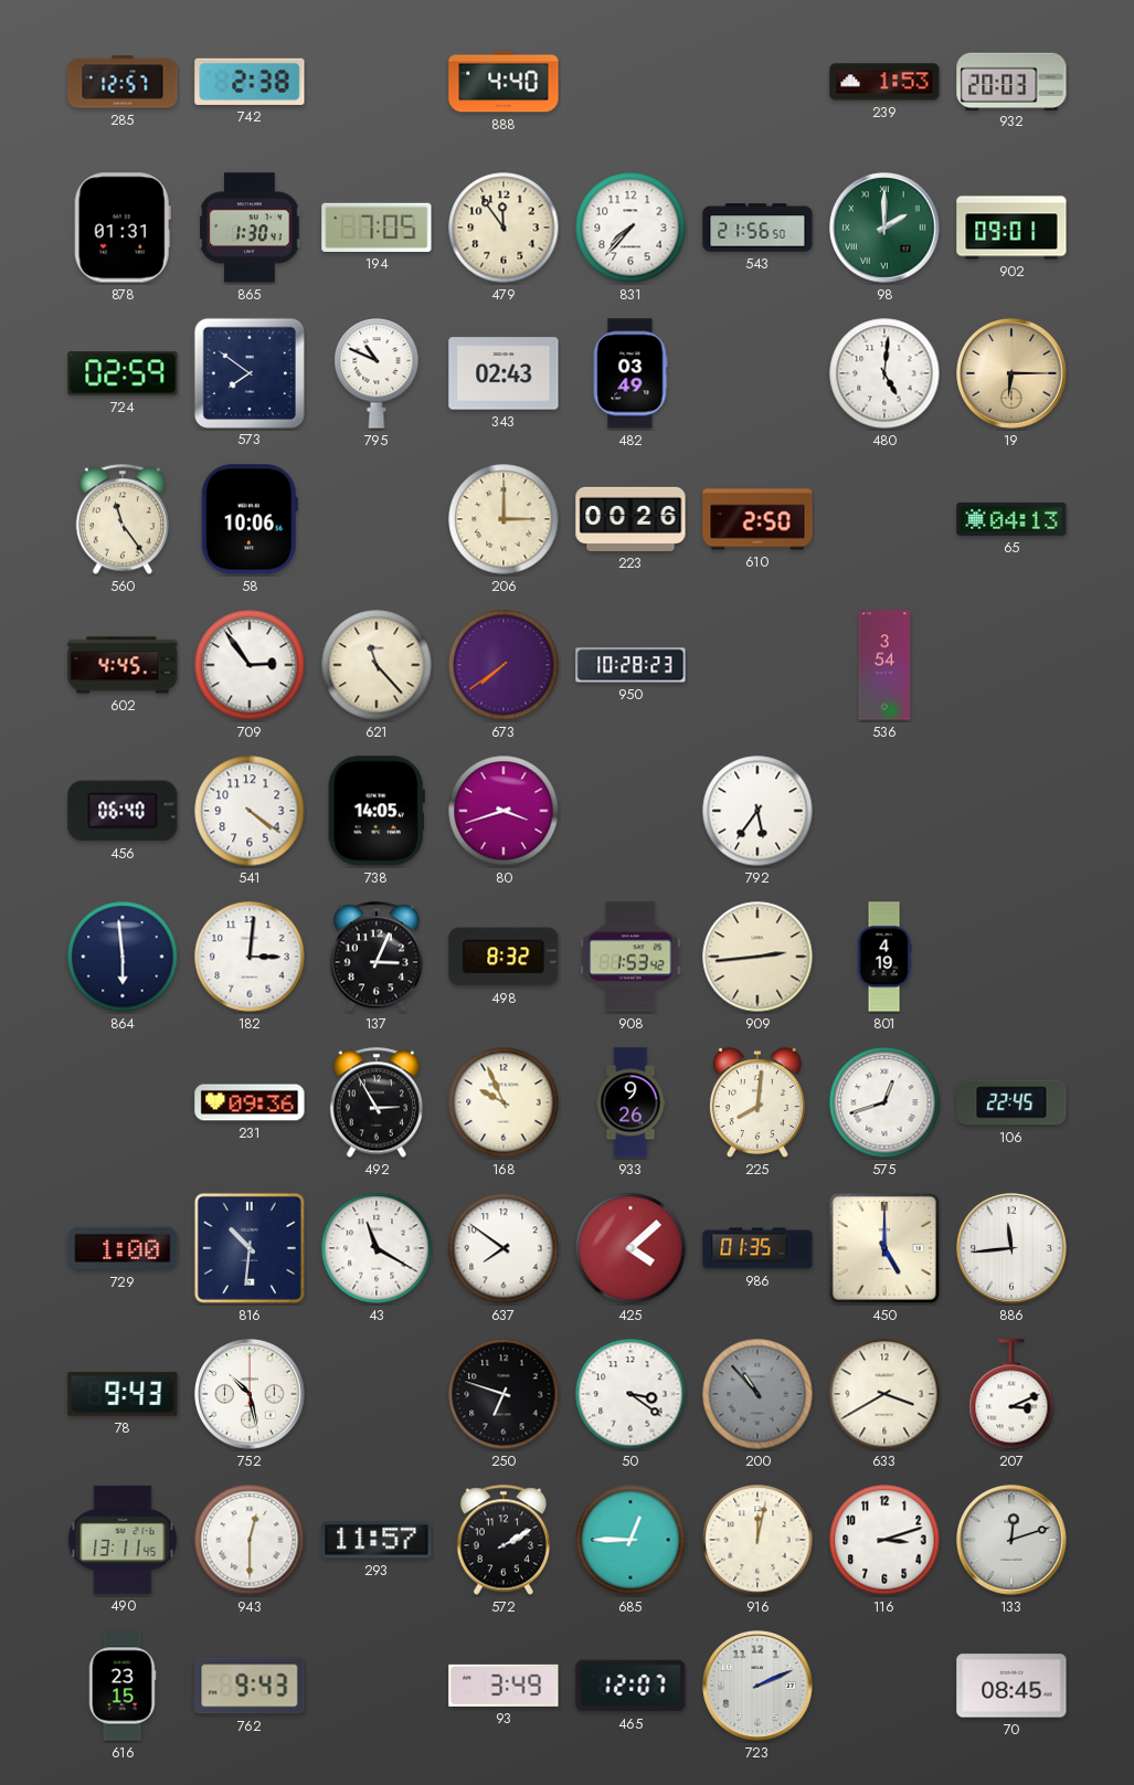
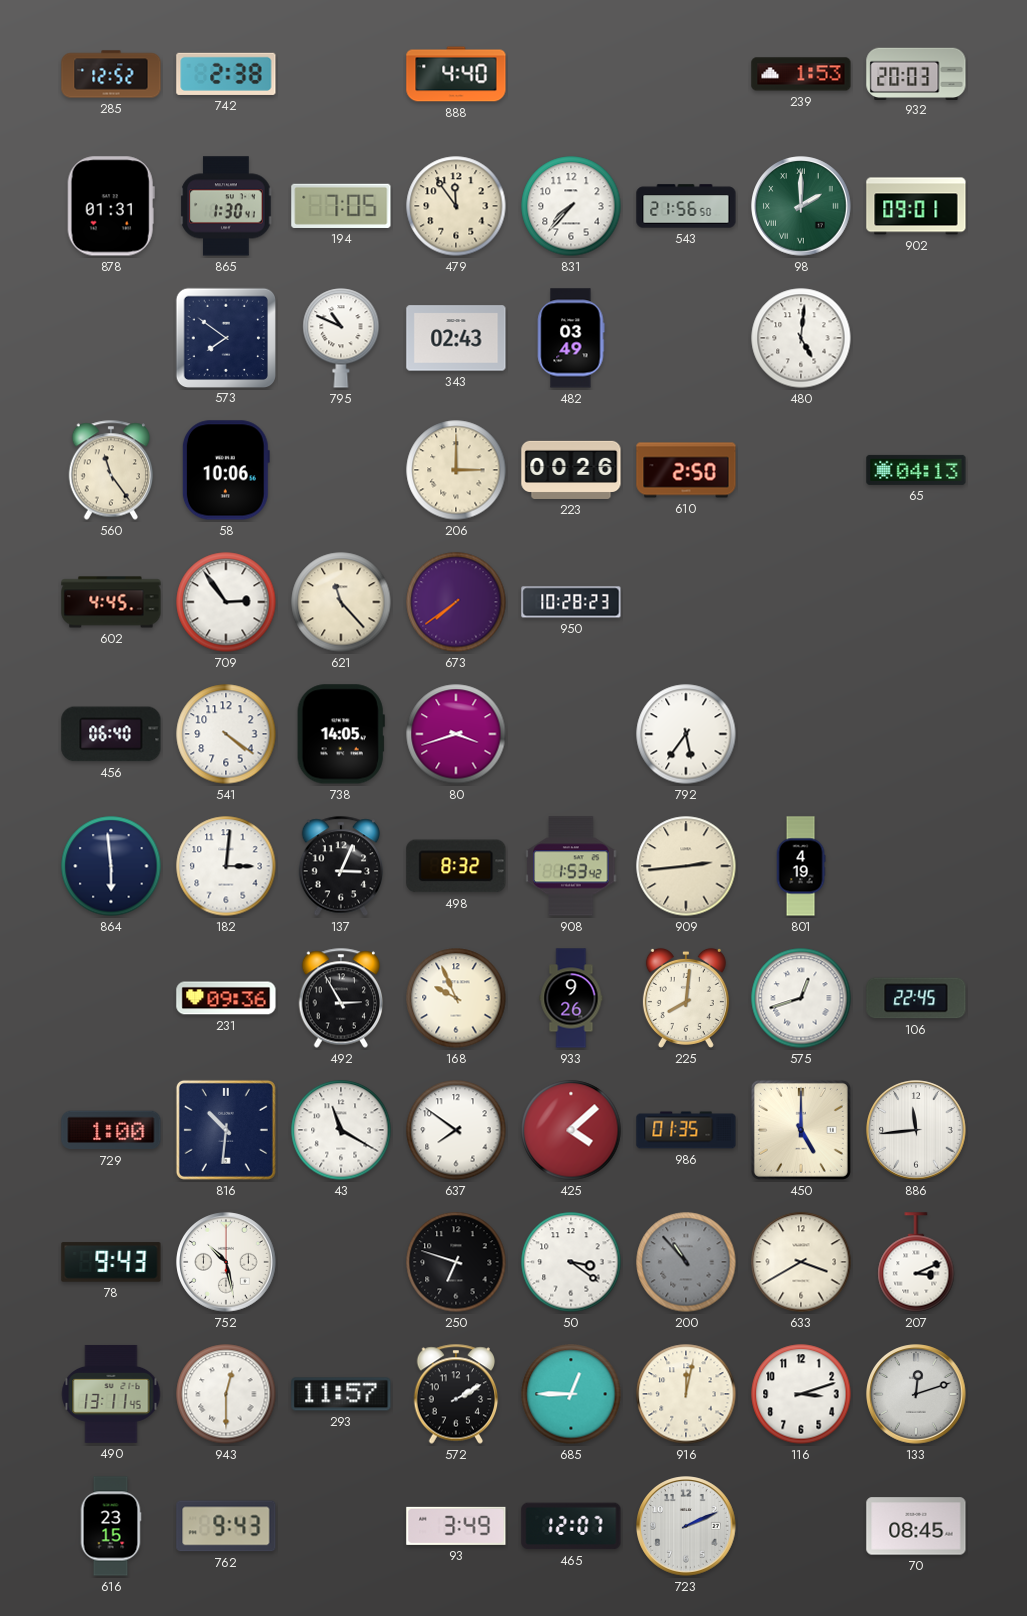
285: 12:57 -> 12:52 (111, 74)
724: 02:59 -> none (123, 373)
19: 6:15 -> none (1011, 373)
536: 3:54 -> none (884, 665)
